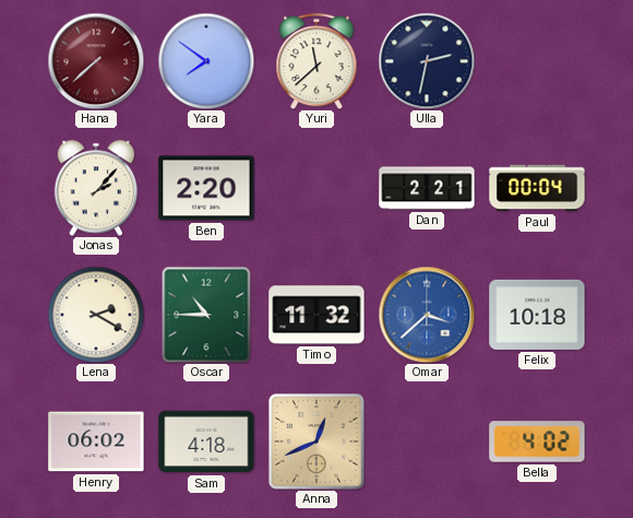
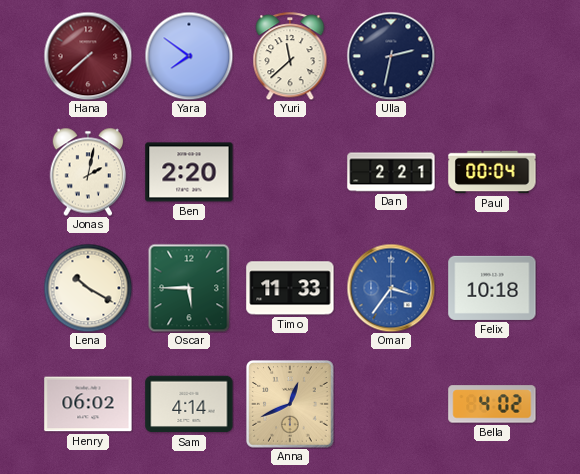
Jonas: 2:07 -> 2:02 (88, 172)
Lena: 2:20 -> 10:20 (88, 288)
Oscar: 10:45 -> 5:45 (189, 288)
Timo: 11:32 -> 11:33 (290, 288)
Omar: 3:38 -> 3:36 (391, 288)
Sam: 4:18 -> 4:14 (189, 404)
